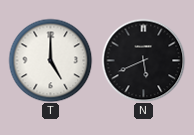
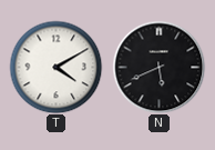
T: 5:00 -> 4:10 (55, 67)
